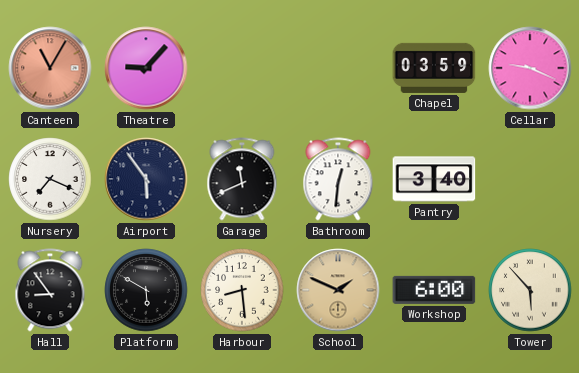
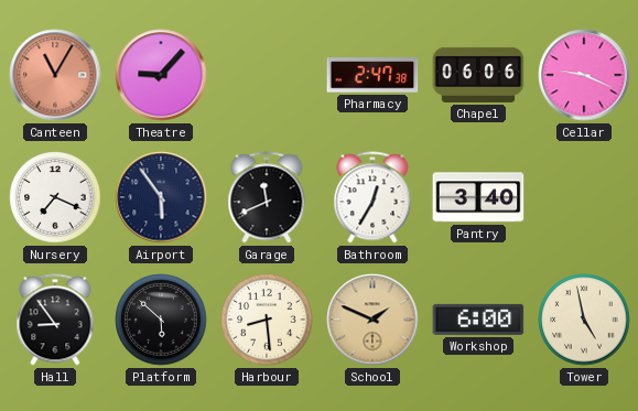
Pharmacy: none -> 2:47 (372, 75)
Chapel: 03:59 -> 06:06 (478, 75)
Bathroom: 12:31 -> 12:35 (372, 197)
Platform: 5:50 -> 5:52 (161, 320)
Tower: 5:53 -> 4:58 (584, 320)
